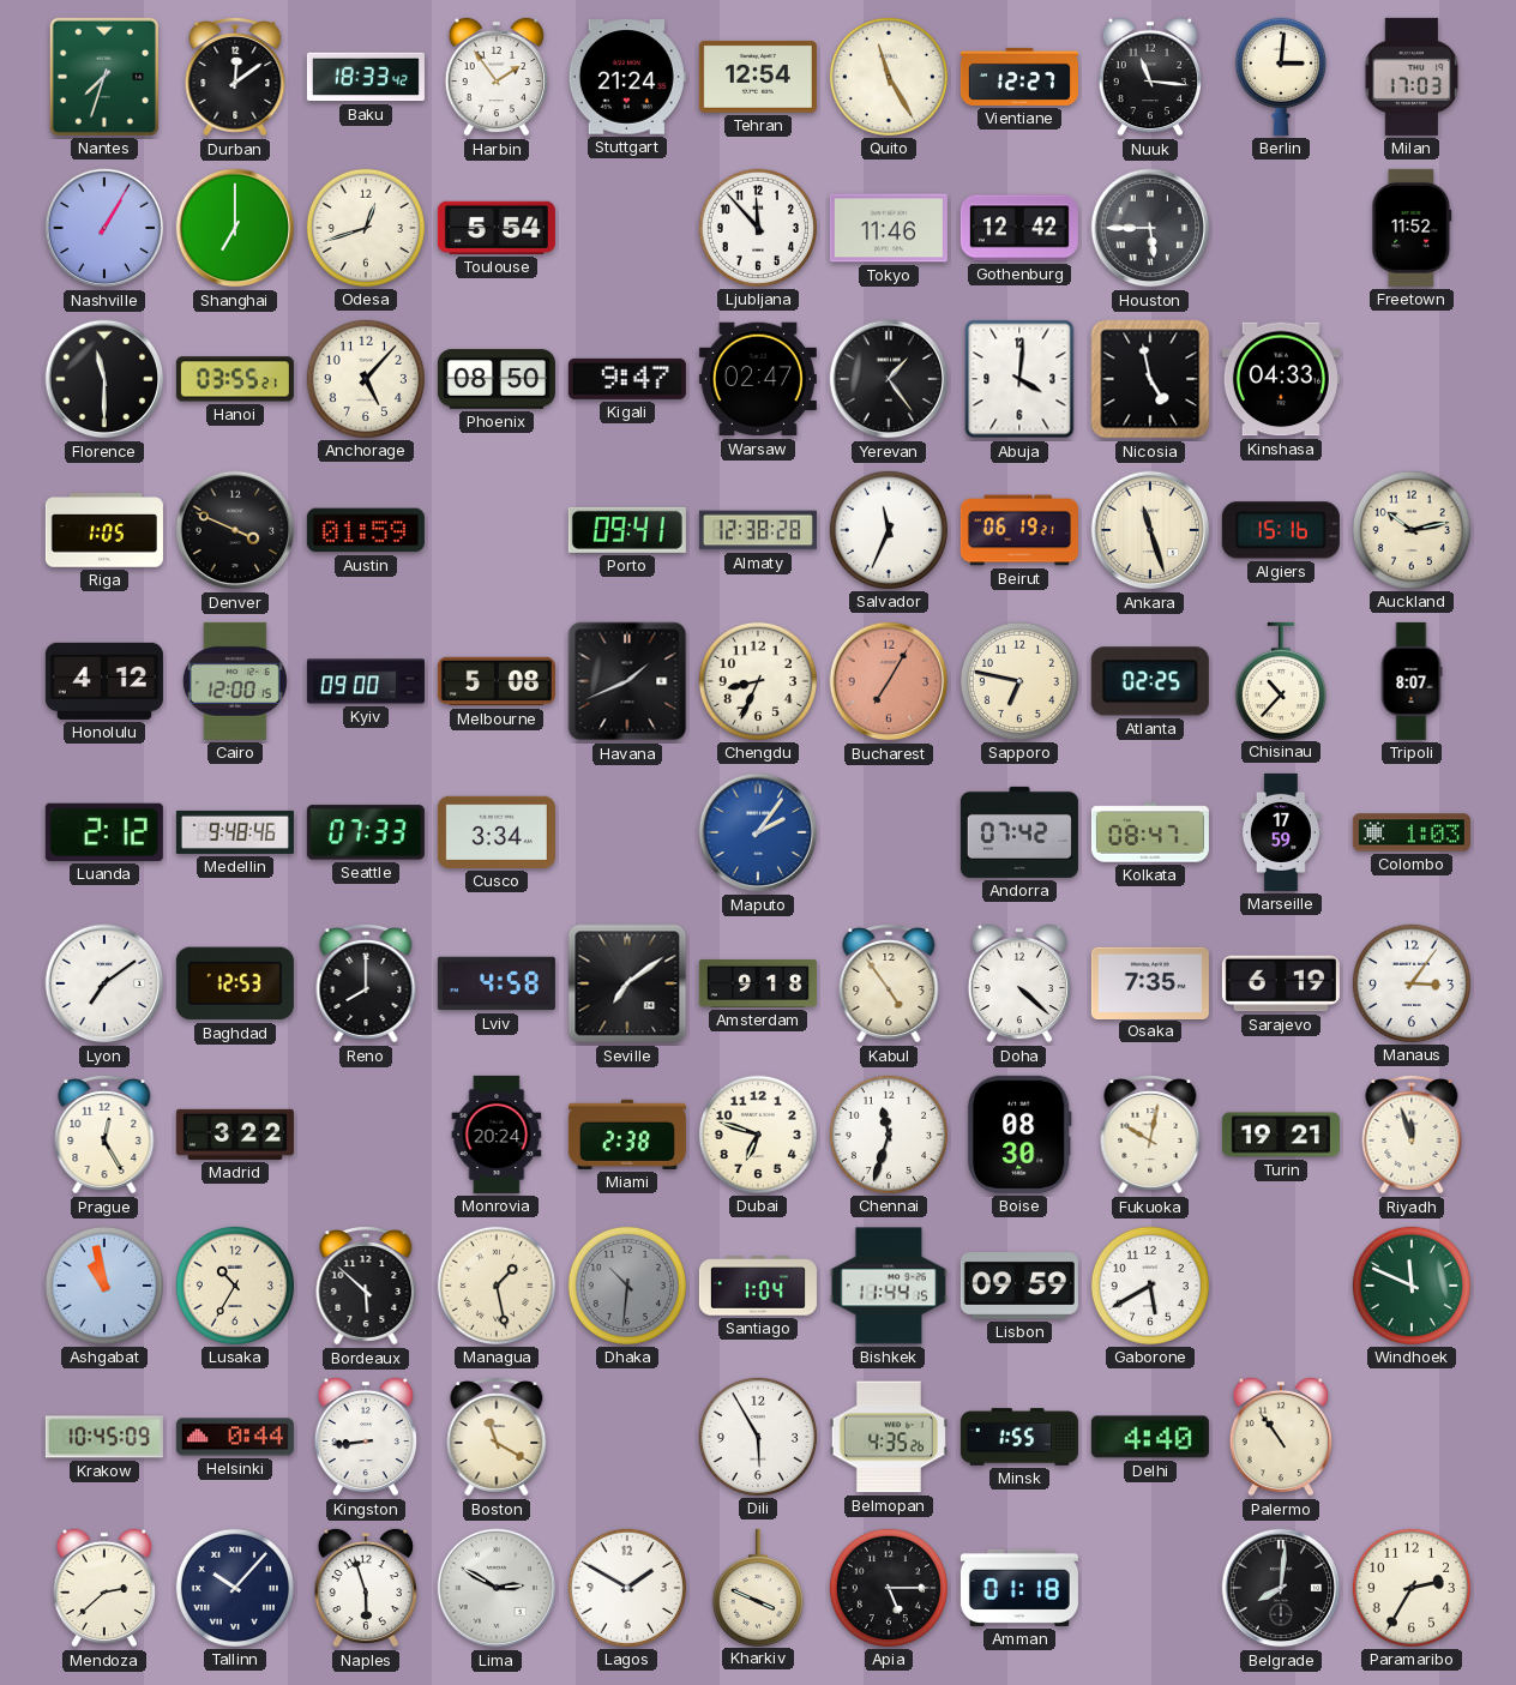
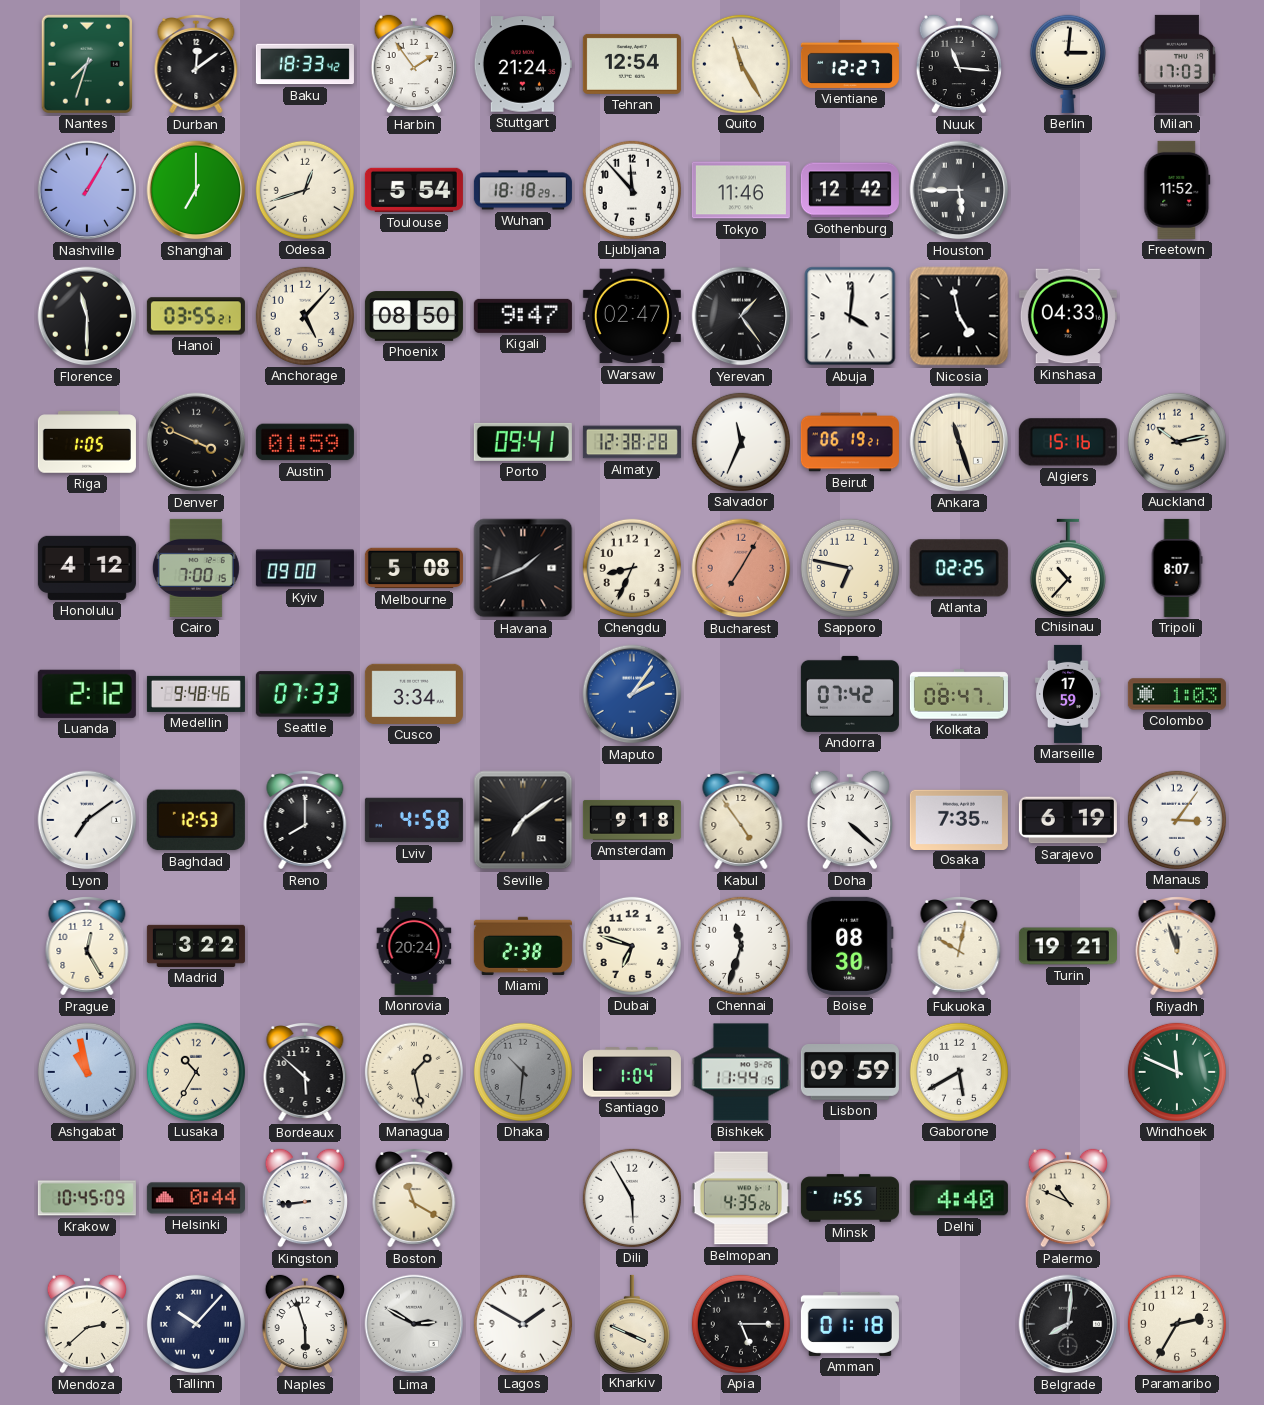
Wuhan: none -> 18:18 (523, 190)
Cairo: 12:00 -> 7:00 (196, 568)
Palermo: 10:54 -> 10:49 (1067, 1198)
